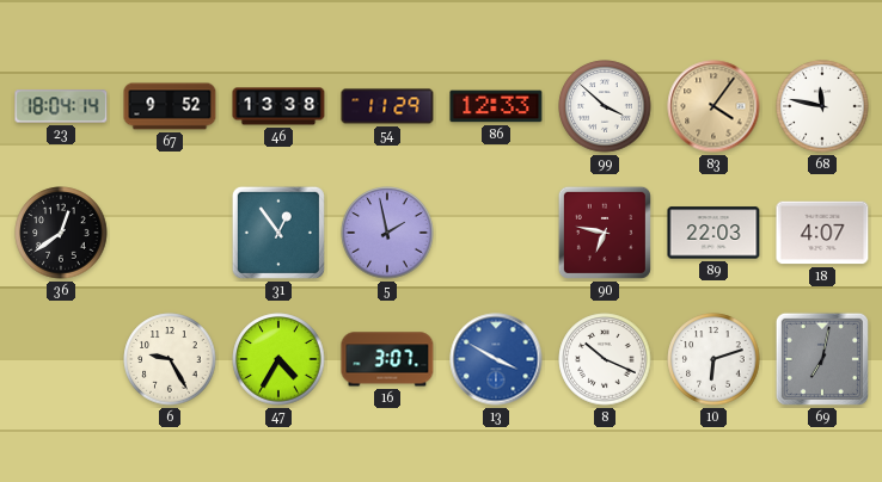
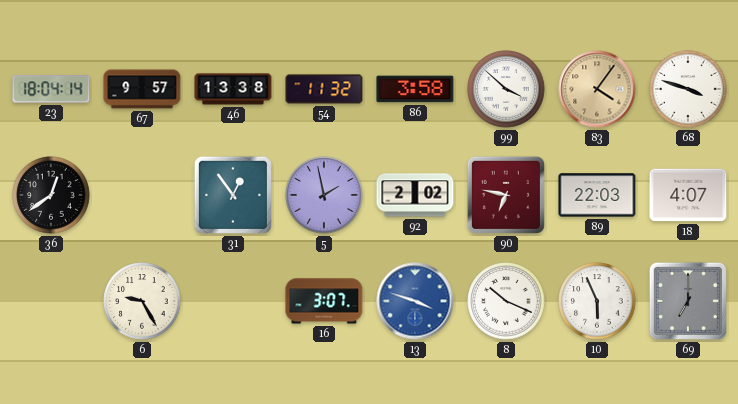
67: 9:52 -> 9:57 (142, 89)
54: 11:29 -> 11:32 (324, 89)
86: 12:33 -> 3:58 (415, 89)
68: 11:47 -> 3:48 (688, 89)
92: none -> 2:02 (415, 195)
47: 4:35 -> none (278, 359)
13: 3:50 -> 3:48 (415, 301)
10: 6:12 -> 5:56 (597, 301)
69: 7:02 -> 7:00 (688, 301)
